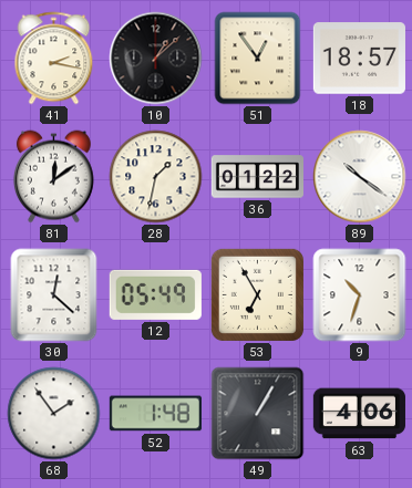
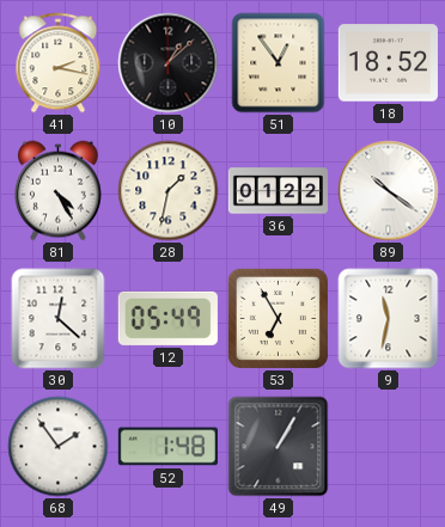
18: 18:57 -> 18:52 (388, 63)
81: 12:09 -> 4:25 (57, 191)
9: 10:33 -> 11:32 (389, 319)
63: 4:06 -> none (359, 414)
